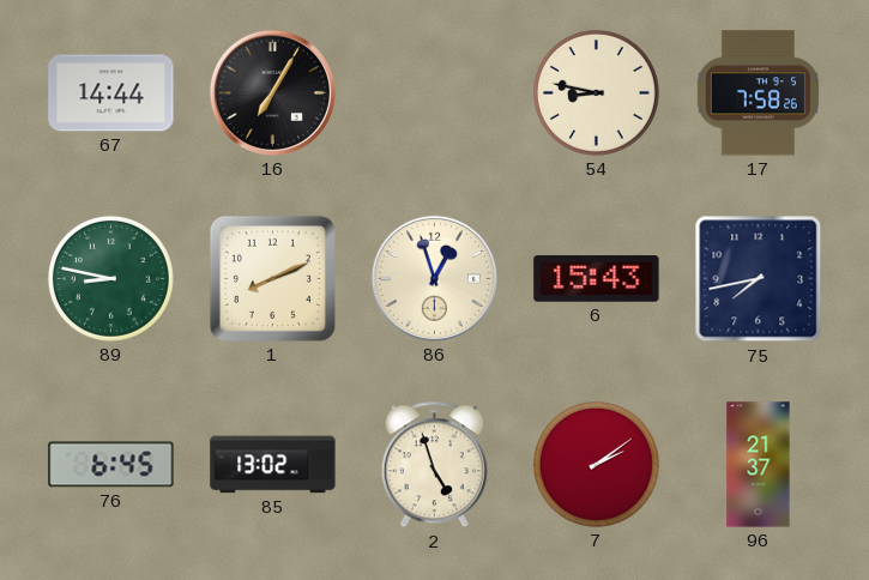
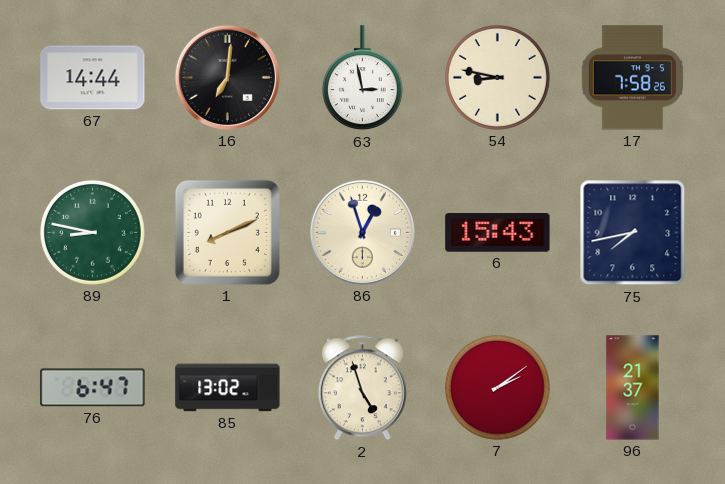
16: 7:05 -> 7:01 (227, 77)
63: none -> 2:58 (362, 78)
76: 6:45 -> 6:47 (93, 388)
